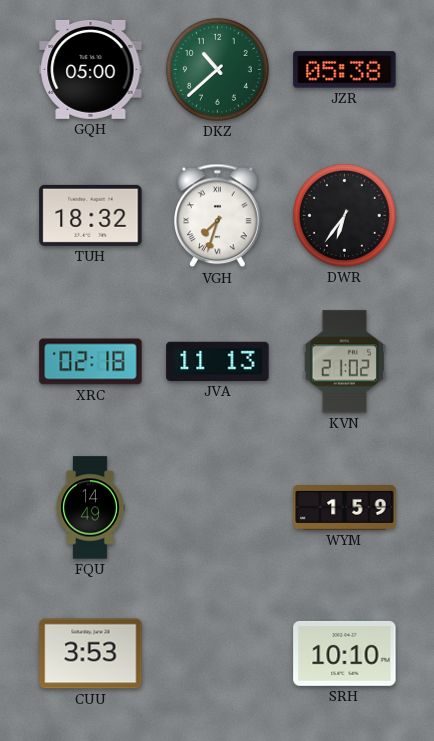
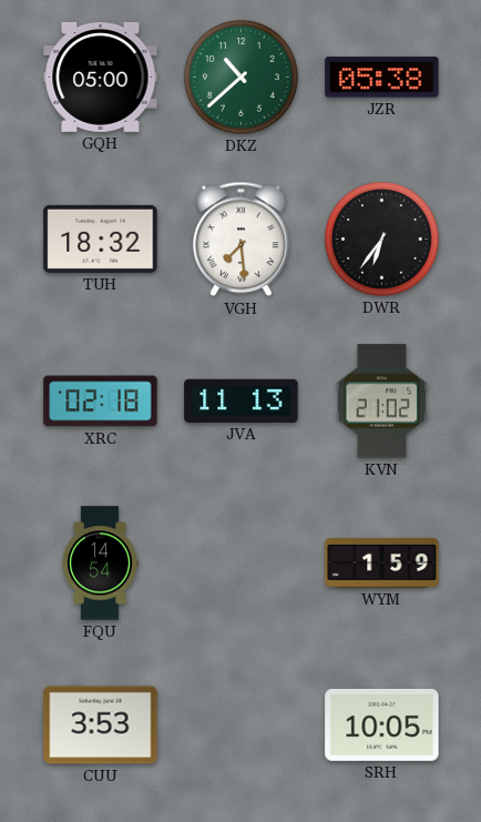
VGH: 7:33 -> 7:29 (242, 240)
FQU: 14:49 -> 14:54 (100, 564)
SRH: 10:10 -> 10:05 (382, 724)
